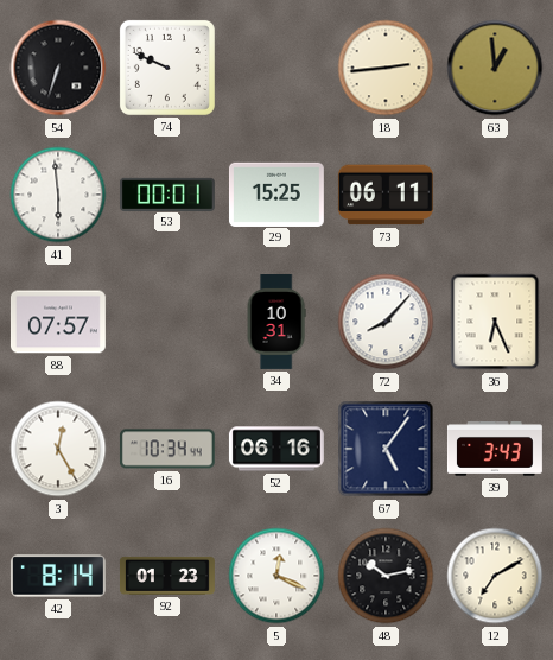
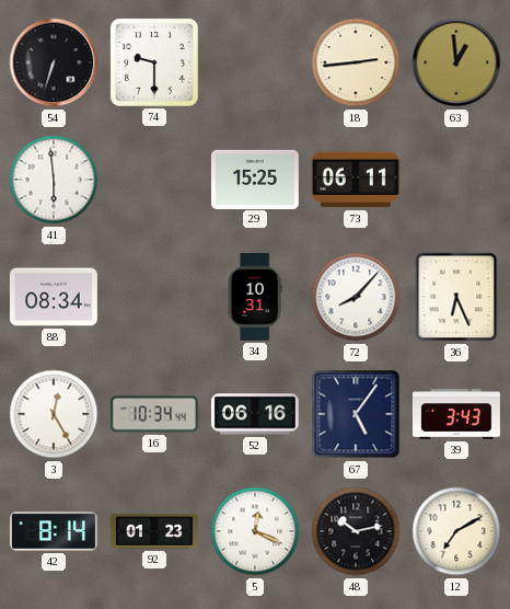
74: 9:49 -> 9:30 (154, 62)
53: 00:01 -> none (167, 193)
88: 07:57 -> 08:34 (54, 297)
